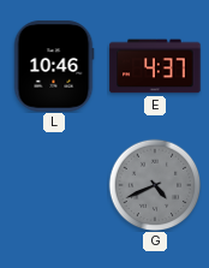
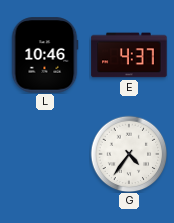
G: 4:41 -> 4:36 (129, 154)
G dial: grey -> white (129, 154)
